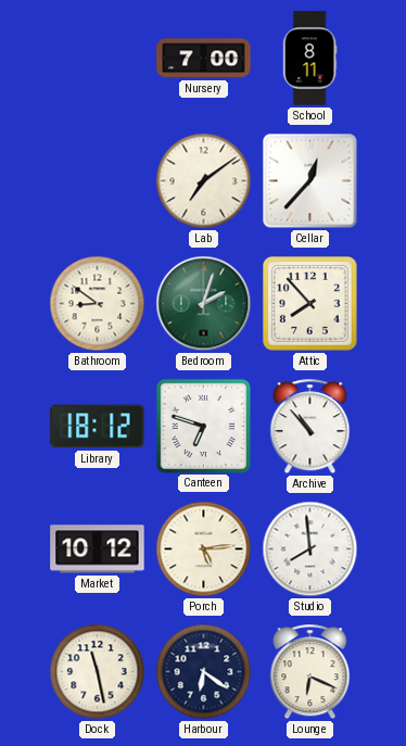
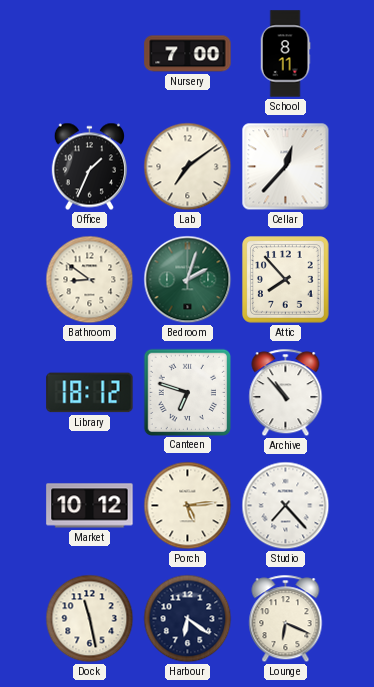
Office: none -> 1:34 (89, 167)
Studio: 7:59 -> 7:23 (286, 506)
